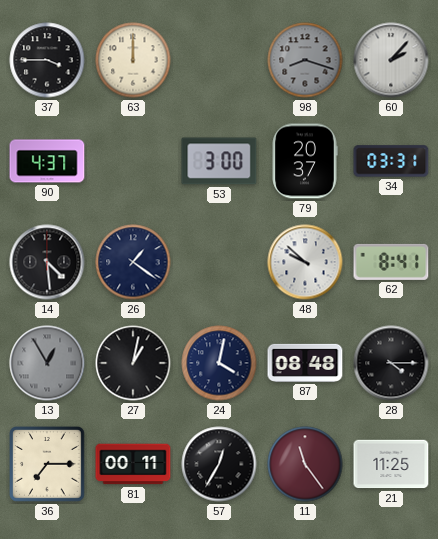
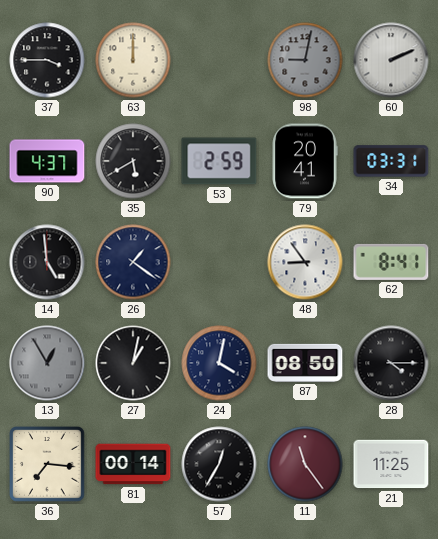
98: 8:18 -> 9:02 (305, 60)
60: 2:07 -> 2:11 (391, 60)
35: none -> 5:40 (133, 161)
53: 3:00 -> 2:59 (219, 161)
79: 20:37 -> 20:41 (305, 161)
14: 4:29 -> 4:59 (47, 262)
48: 9:52 -> 8:54 (305, 262)
87: 08:48 -> 08:50 (305, 363)
36: 7:15 -> 7:16 (48, 465)
81: 00:11 -> 00:14 (133, 464)
